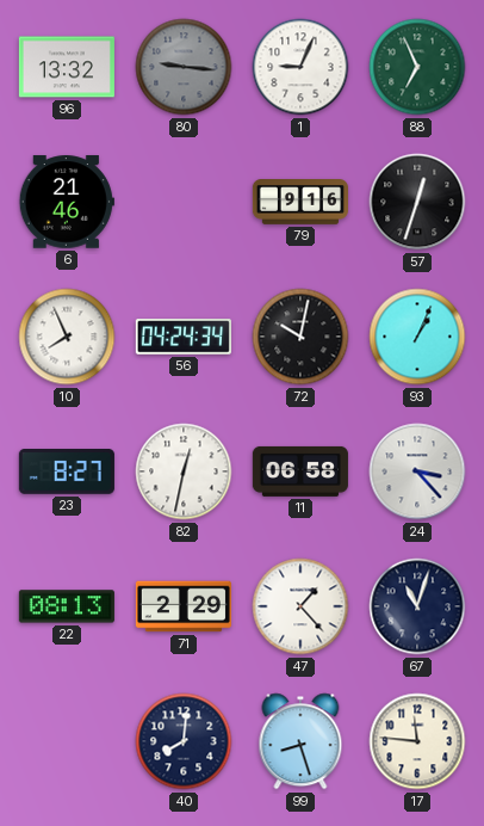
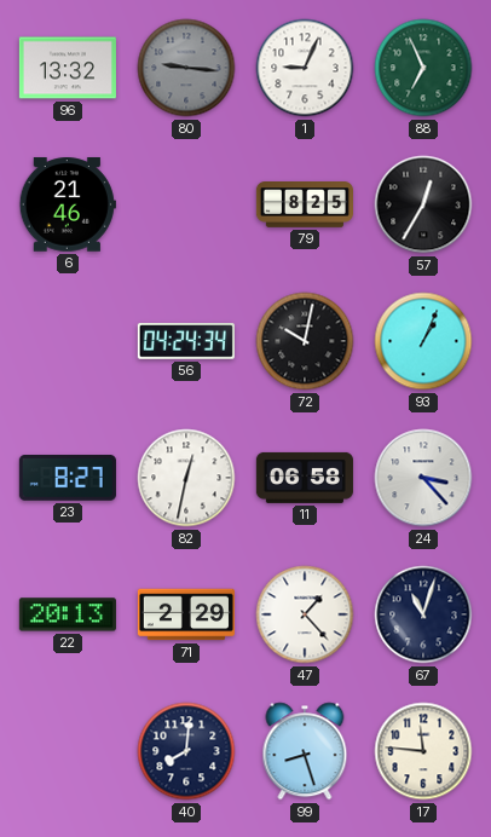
79: 9:16 -> 8:25 (305, 206)
57: 12:33 -> 12:35 (423, 204)
10: 7:56 -> none (67, 337)
22: 08:13 -> 20:13 (68, 614)
